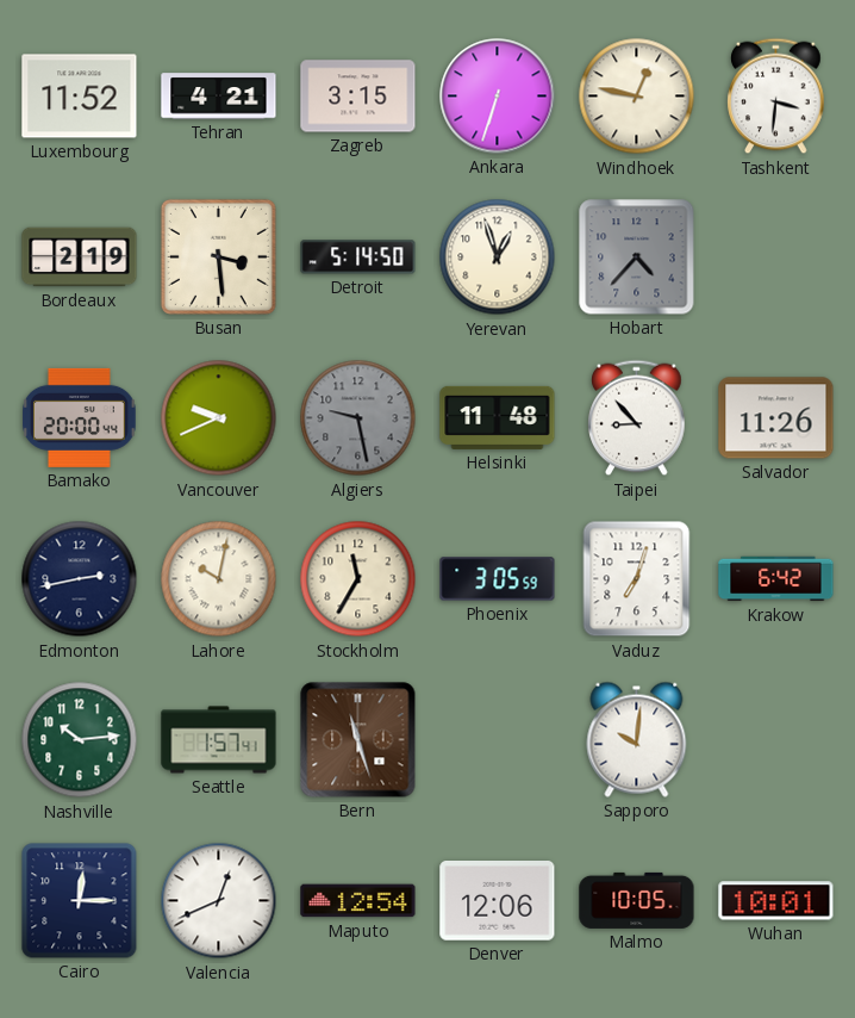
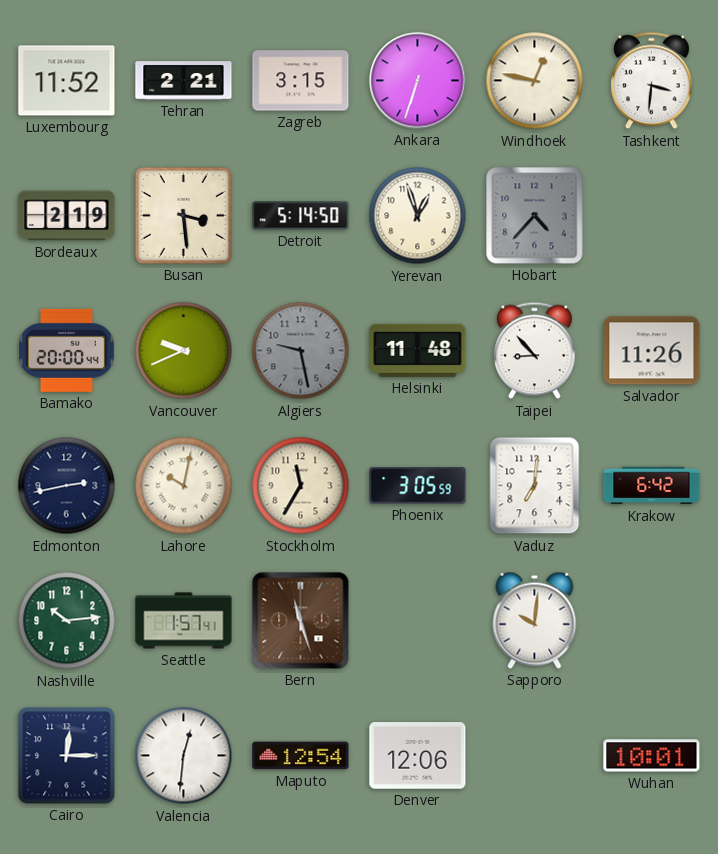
Tehran: 4:21 -> 2:21 (184, 81)
Vaduz: 7:03 -> 7:01 (535, 486)
Valencia: 12:41 -> 12:31 (184, 756)
Malmo: 10:05 -> none (637, 900)
